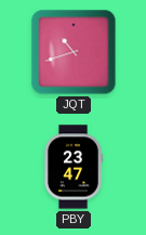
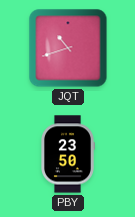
PBY: 23:47 -> 23:50 (68, 154)
